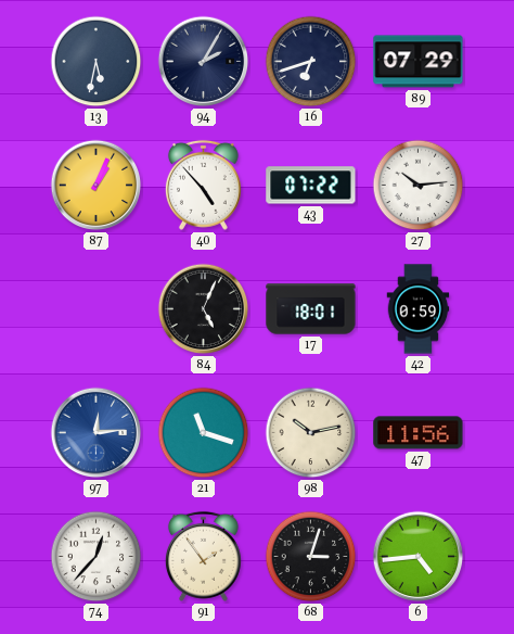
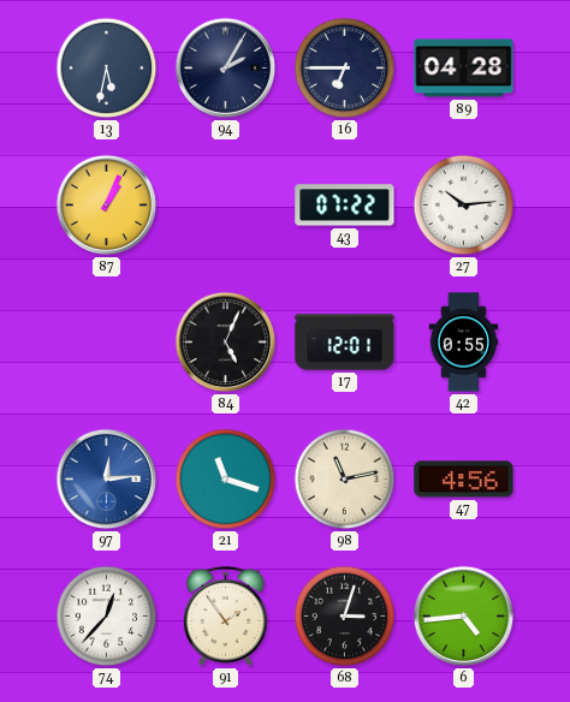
16: 6:42 -> 6:45 (345, 69)
89: 07:29 -> 04:28 (464, 69)
40: 4:53 -> none (203, 185)
17: 18:01 -> 12:01 (345, 343)
42: 0:59 -> 0:55 (464, 343)
98: 10:13 -> 11:13 (345, 480)
47: 11:56 -> 4:56 (464, 480)
